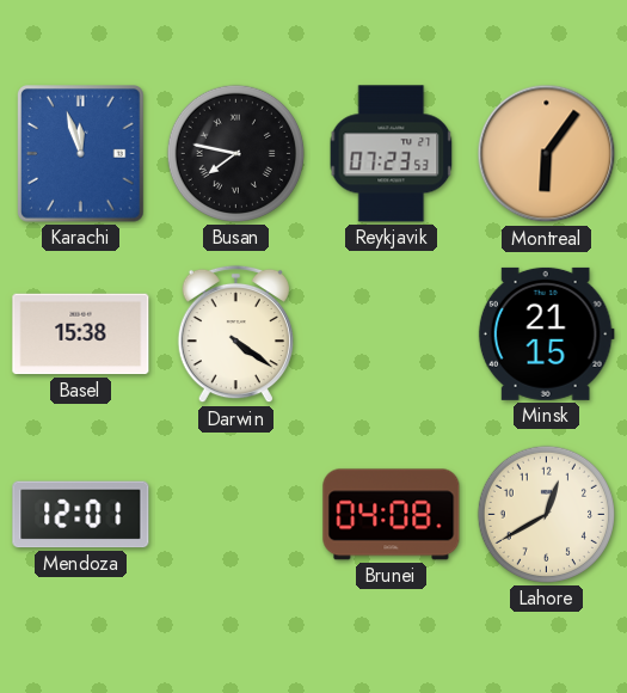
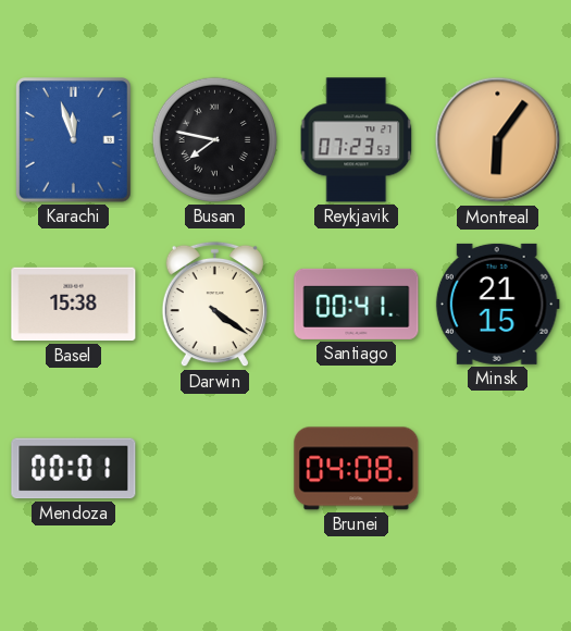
Santiago: none -> 00:41 (357, 304)
Mendoza: 12:01 -> 00:01 (74, 469)
Lahore: 12:40 -> none (546, 514)
